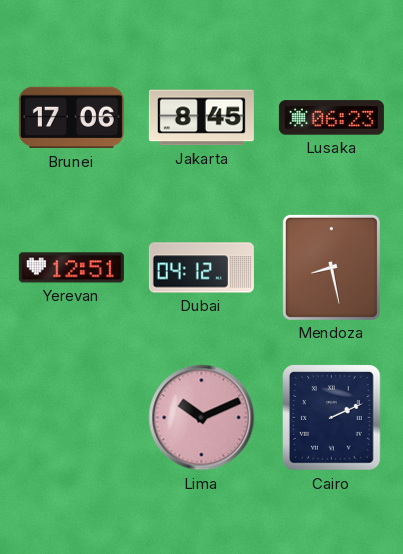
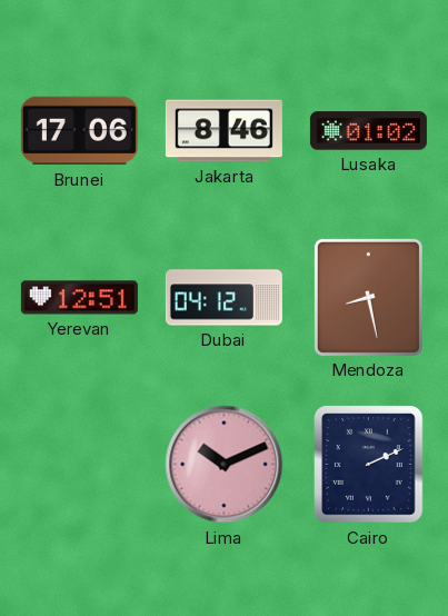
Jakarta: 8:45 -> 8:46 (223, 131)
Lusaka: 06:23 -> 01:02 (368, 131)
